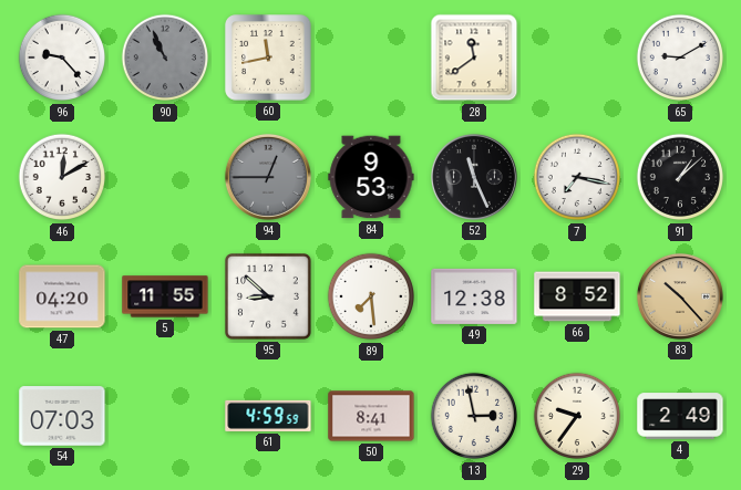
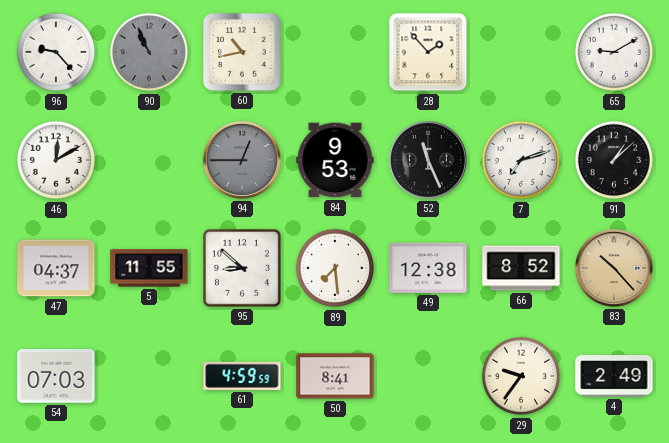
60: 11:43 -> 10:43 (242, 52)
28: 11:39 -> 1:53 (428, 52)
7: 7:17 -> 7:12 (521, 160)
47: 04:20 -> 04:37 (56, 268)
13: 2:58 -> none (474, 416)
